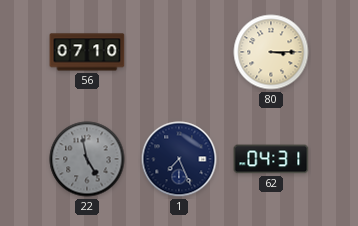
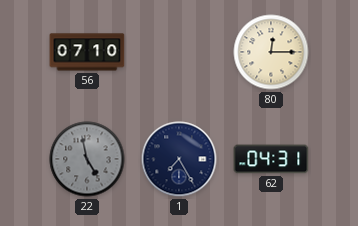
80: 3:15 -> 12:15 (271, 52)
1: 7:26 -> 7:25 (179, 159)
